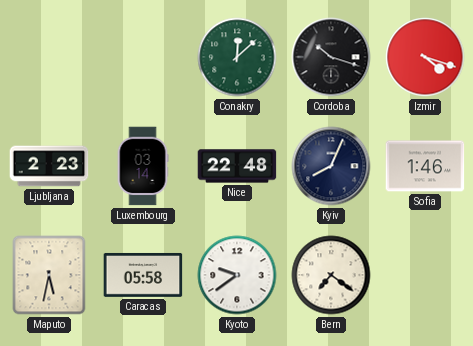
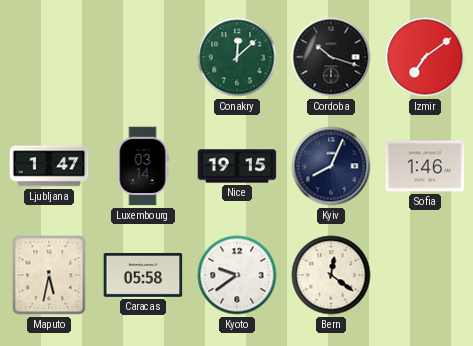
Izmir: 4:18 -> 7:09 (425, 57)
Ljubljana: 2:23 -> 1:47 (49, 166)
Nice: 22:48 -> 19:15 (237, 166)
Bern: 7:21 -> 12:21 (331, 275)
